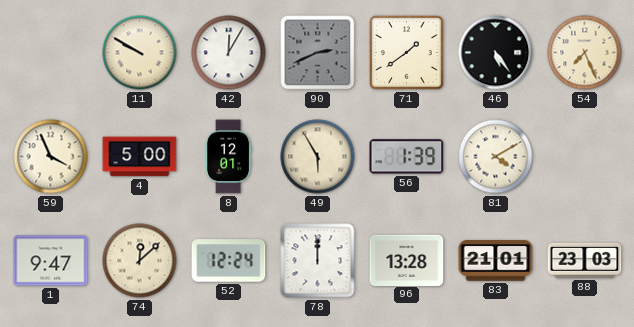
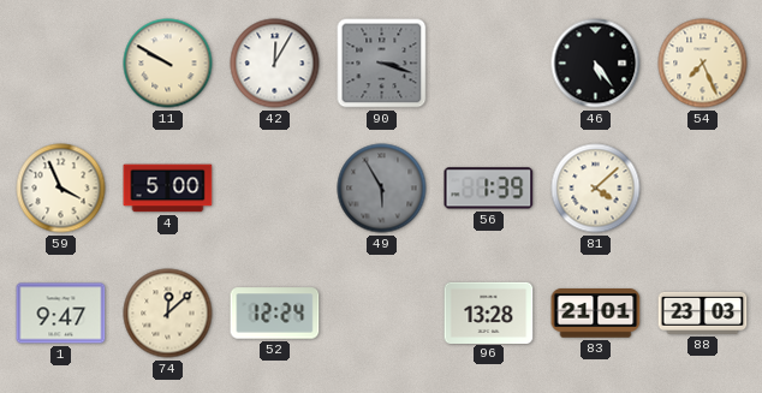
90: 2:41 -> 3:18 (382, 64)
71: 1:39 -> none (407, 53)
8: 12:01 -> none (228, 157)
49 dial: cream -> grey (382, 189)
81: 4:10 -> 4:08 (596, 189)
78: 12:00 -> none (318, 261)
